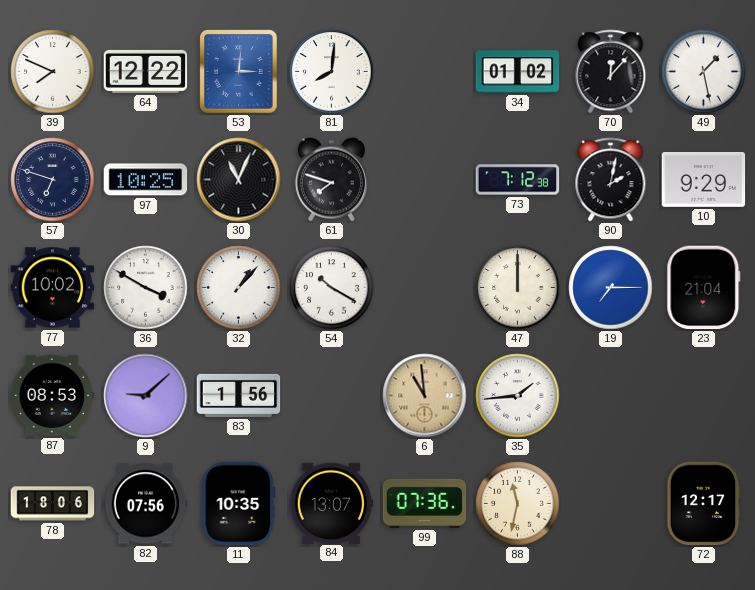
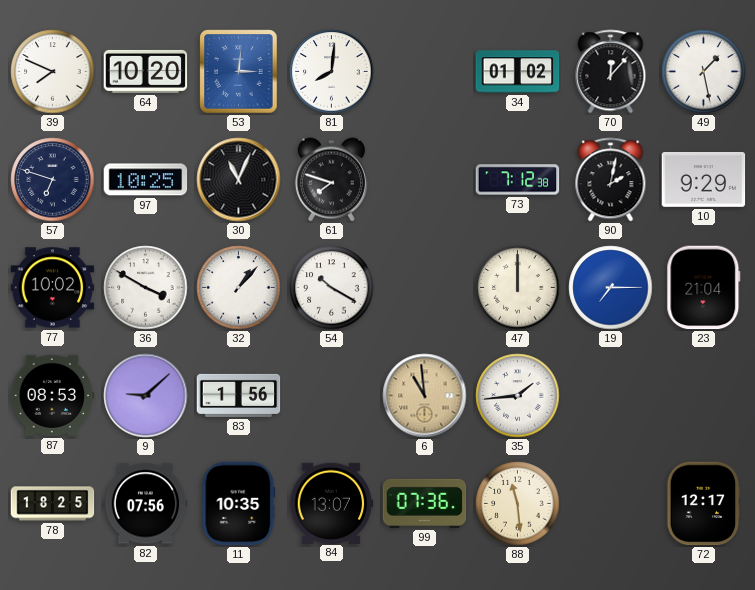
64: 12:22 -> 10:20 (146, 71)
78: 18:06 -> 18:25 (53, 504)
88: 11:32 -> 11:29 (518, 504)
